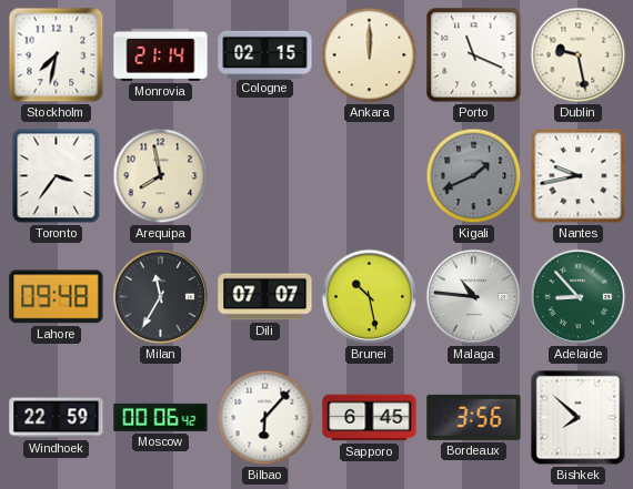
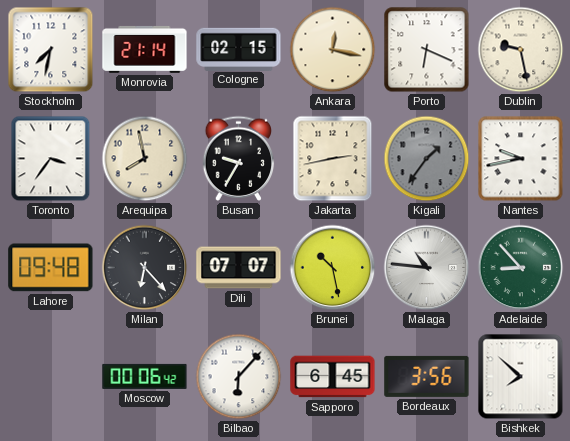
Ankara: 12:00 -> 12:17 (333, 50)
Porto: 11:19 -> 6:19 (427, 50)
Busan: none -> 9:35 (239, 158)
Jakarta: none -> 2:43 (333, 159)
Kigali: 1:41 -> 1:36 (427, 159)
Milan: 11:35 -> 6:23 (145, 268)
Windhoek: 22:59 -> none (57, 418)
